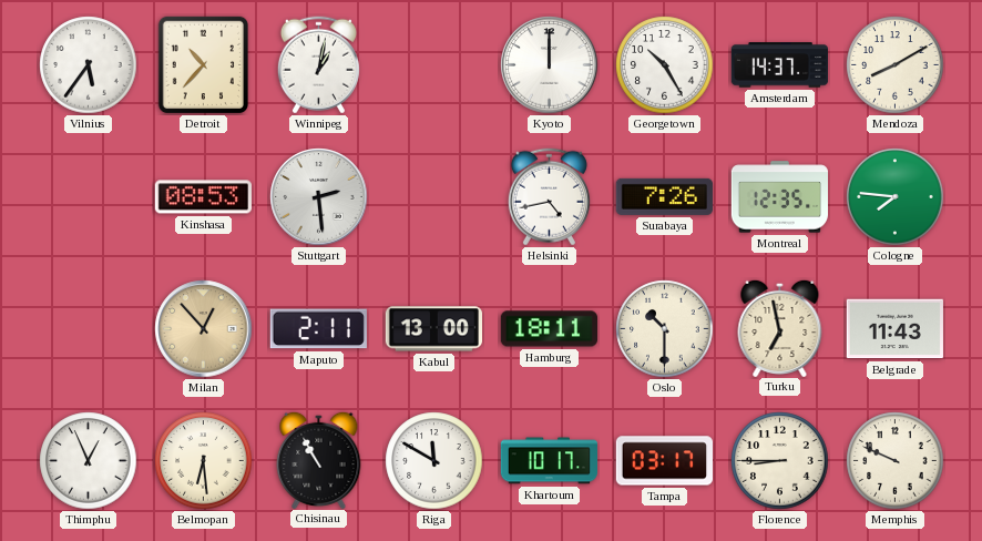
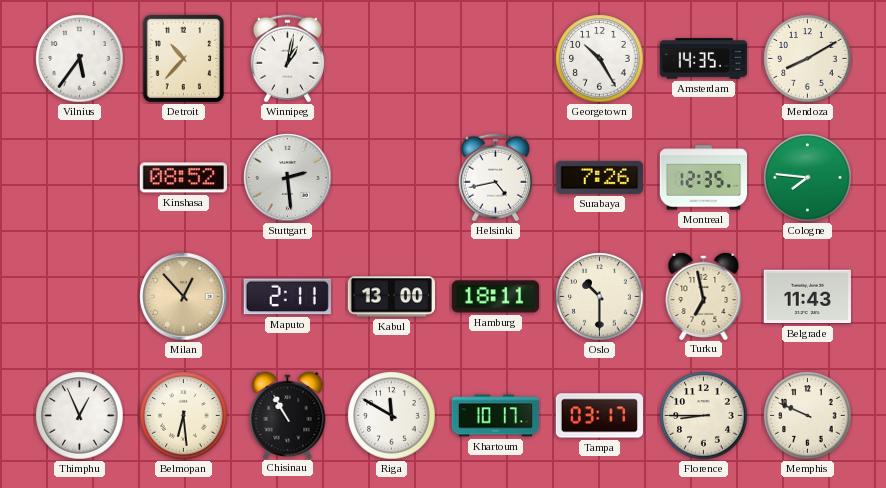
Kyoto: 12:00 -> none (550, 65)
Amsterdam: 14:37 -> 14:35 (704, 59)
Kinshasa: 08:53 -> 08:52 (183, 178)
